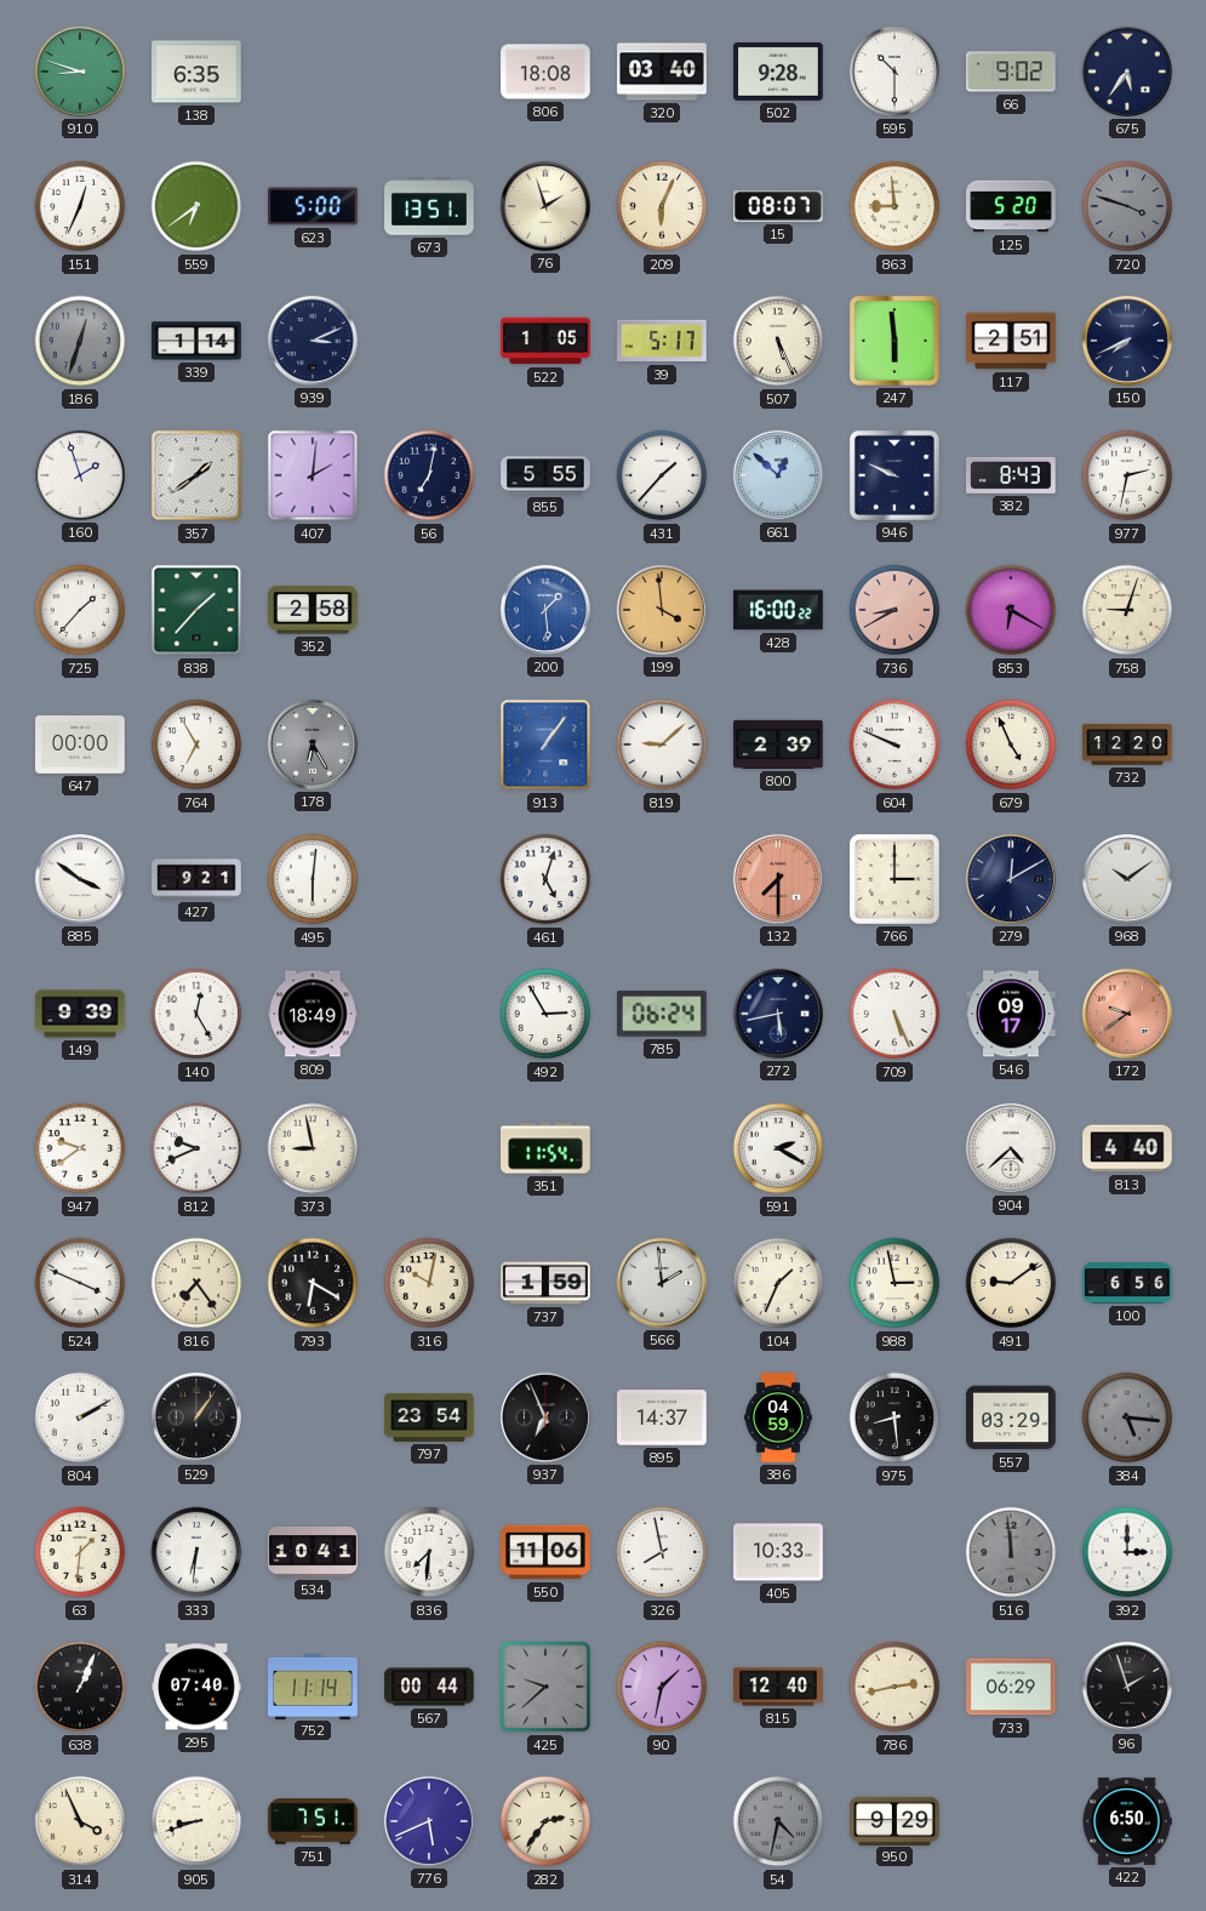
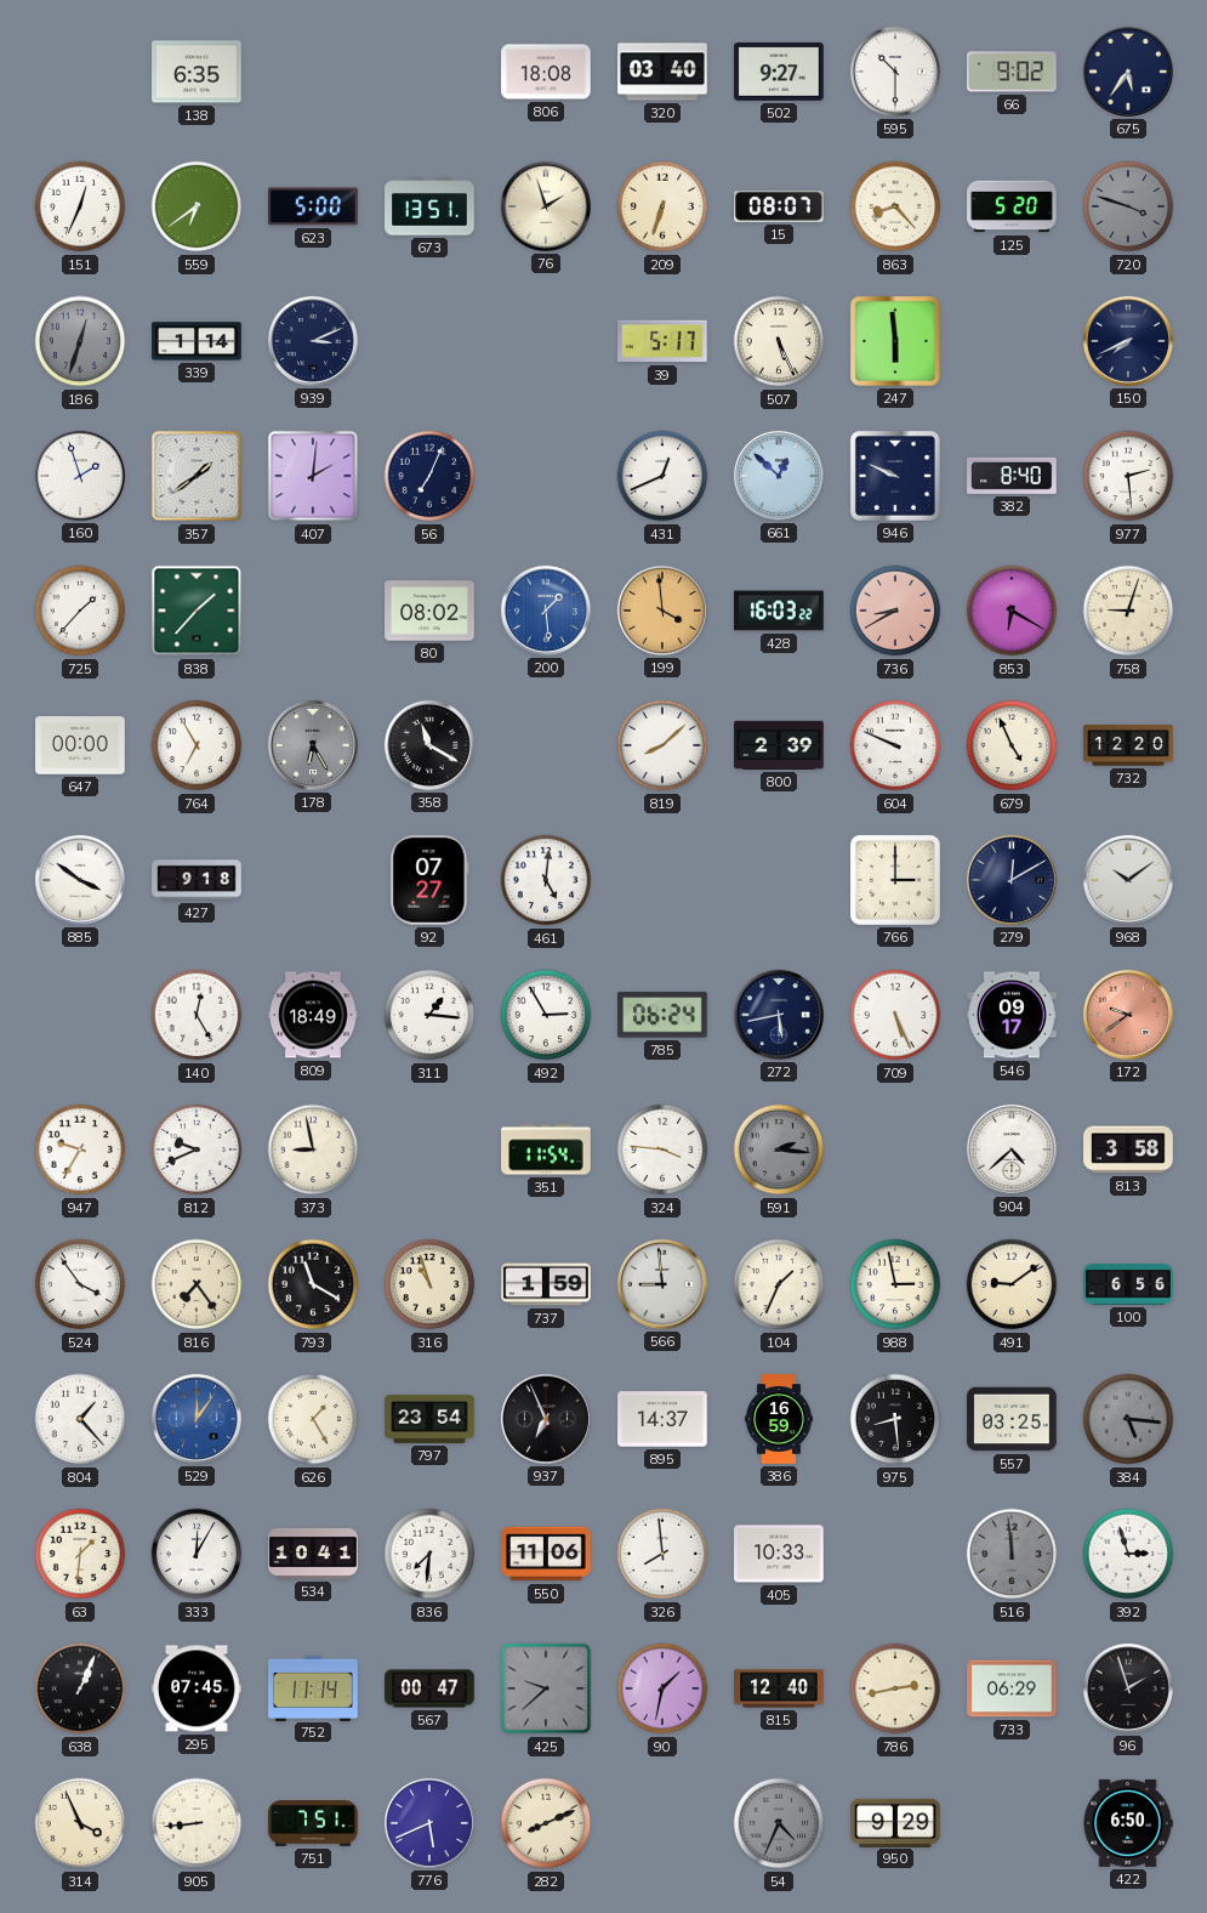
910: 8:48 -> none (80, 72)
502: 9:28 -> 9:27 (779, 72)
209: 6:04 -> 6:33 (662, 206)
863: 8:59 -> 8:23 (895, 206)
522: 1:05 -> none (545, 341)
117: 2:51 -> none (1011, 341)
56: 7:02 -> 7:04 (429, 476)
855: 5:55 -> none (545, 475)
431: 1:37 -> 12:41 (662, 476)
382: 8:43 -> 8:40 (1013, 476)
977: 2:32 -> 2:29 (1128, 476)
352: 2:58 -> none (313, 610)
80: none -> 08:02 (429, 611)
428: 16:00 -> 16:03 (779, 611)
358: none -> 11:20 (429, 745)
913: 1:06 -> none (545, 745)
819: 9:08 -> 8:08 (662, 745)
427: 9:21 -> 9:18 (197, 880)
495: 6:01 -> none (313, 879)
92: none -> 07:27 (429, 881)
461: 5:03 -> 5:01 (546, 880)
132: 7:30 -> none (778, 879)
149: 9:39 -> none (80, 1014)
311: none -> 1:16 (429, 1015)
947: 9:39 -> 9:35 (80, 1149)
324: none -> 3:46 (662, 1149)
591: 2:20 -> 2:16 (779, 1149)
591 dial: white -> grey (779, 1149)
813: 4:40 -> 3:58 (1128, 1149)
524: 3:49 -> 3:54 (80, 1284)
793: 6:20 -> 11:20 (313, 1284)
316: 10:02 -> 10:57 (429, 1284)
566: 1:59 -> 8:59 (662, 1284)
804: 2:10 -> 1:23 (80, 1419)
529: 1:06 -> 12:06 (197, 1419)
529 dial: black -> blue (197, 1419)
626: none -> 1:25 (313, 1419)
386: 04:59 -> 16:59 (779, 1419)
557: 03:29 -> 03:25 (1012, 1419)
333: 6:31 -> 12:05 (197, 1554)
326: 7:58 -> 7:59 (662, 1554)
392: 3:00 -> 2:57 (1128, 1554)
295: 07:40 -> 07:45 (197, 1688)
567: 00:44 -> 00:47 (429, 1688)
905: 8:42 -> 8:44 (197, 1823)
282: 2:36 -> 8:11 (546, 1823)
54: 4:32 -> 4:34 (779, 1823)
